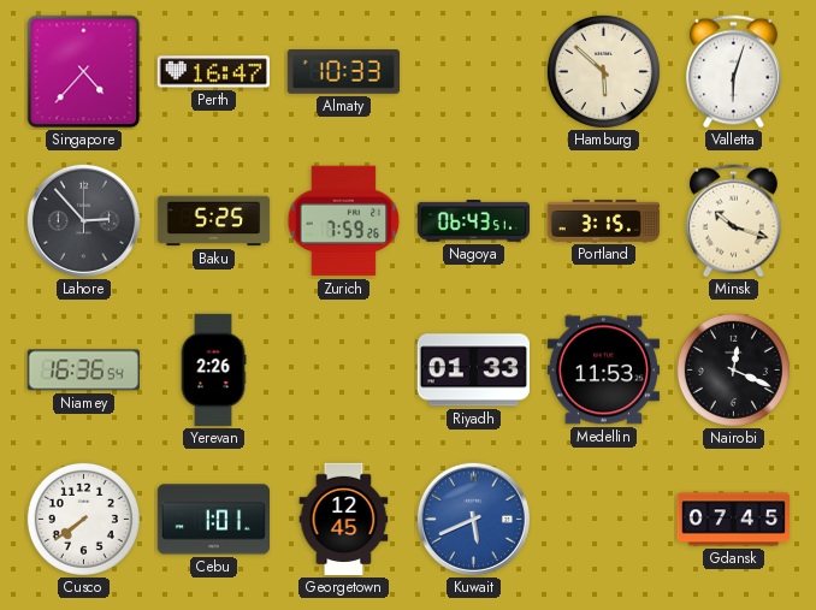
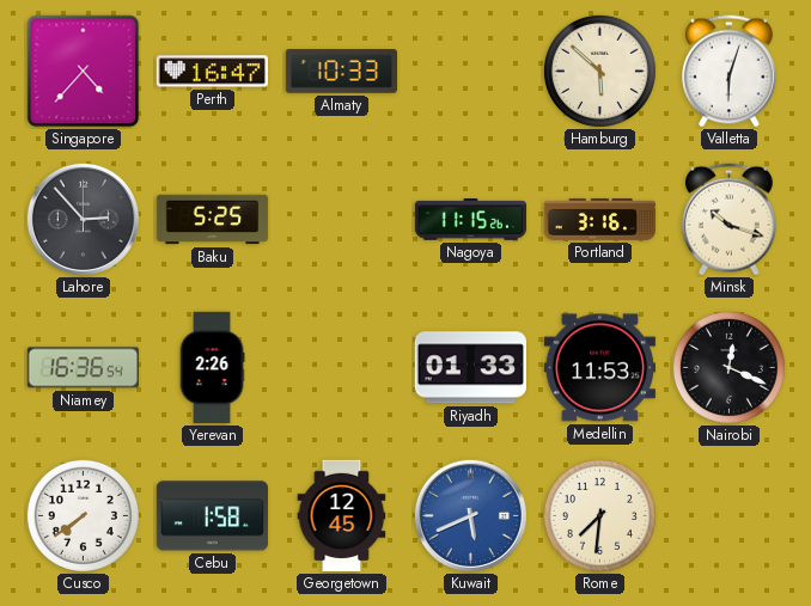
Zurich: 7:59 -> none (344, 221)
Nagoya: 06:43 -> 11:15 (470, 220)
Portland: 3:15 -> 3:16 (599, 220)
Cebu: 1:01 -> 1:58 (212, 516)
Rome: none -> 7:31 (599, 515)
Gdansk: 07:45 -> none (733, 520)
